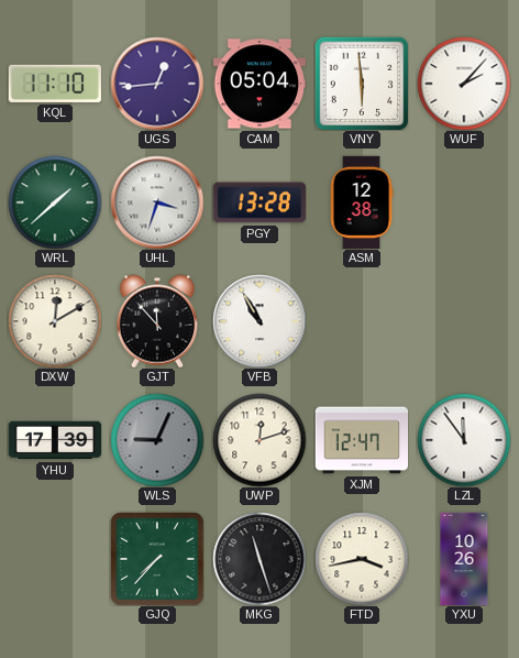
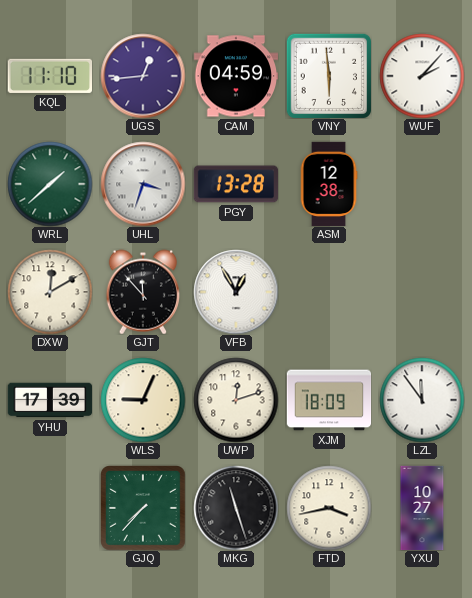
CAM: 05:04 -> 04:59 (236, 76)
VFB: 10:55 -> 12:55 (236, 292)
WLS dial: grey -> cream (143, 400)
XJM: 12:47 -> 18:09 (329, 400)
YXU: 10:26 -> 10:27 (422, 508)
